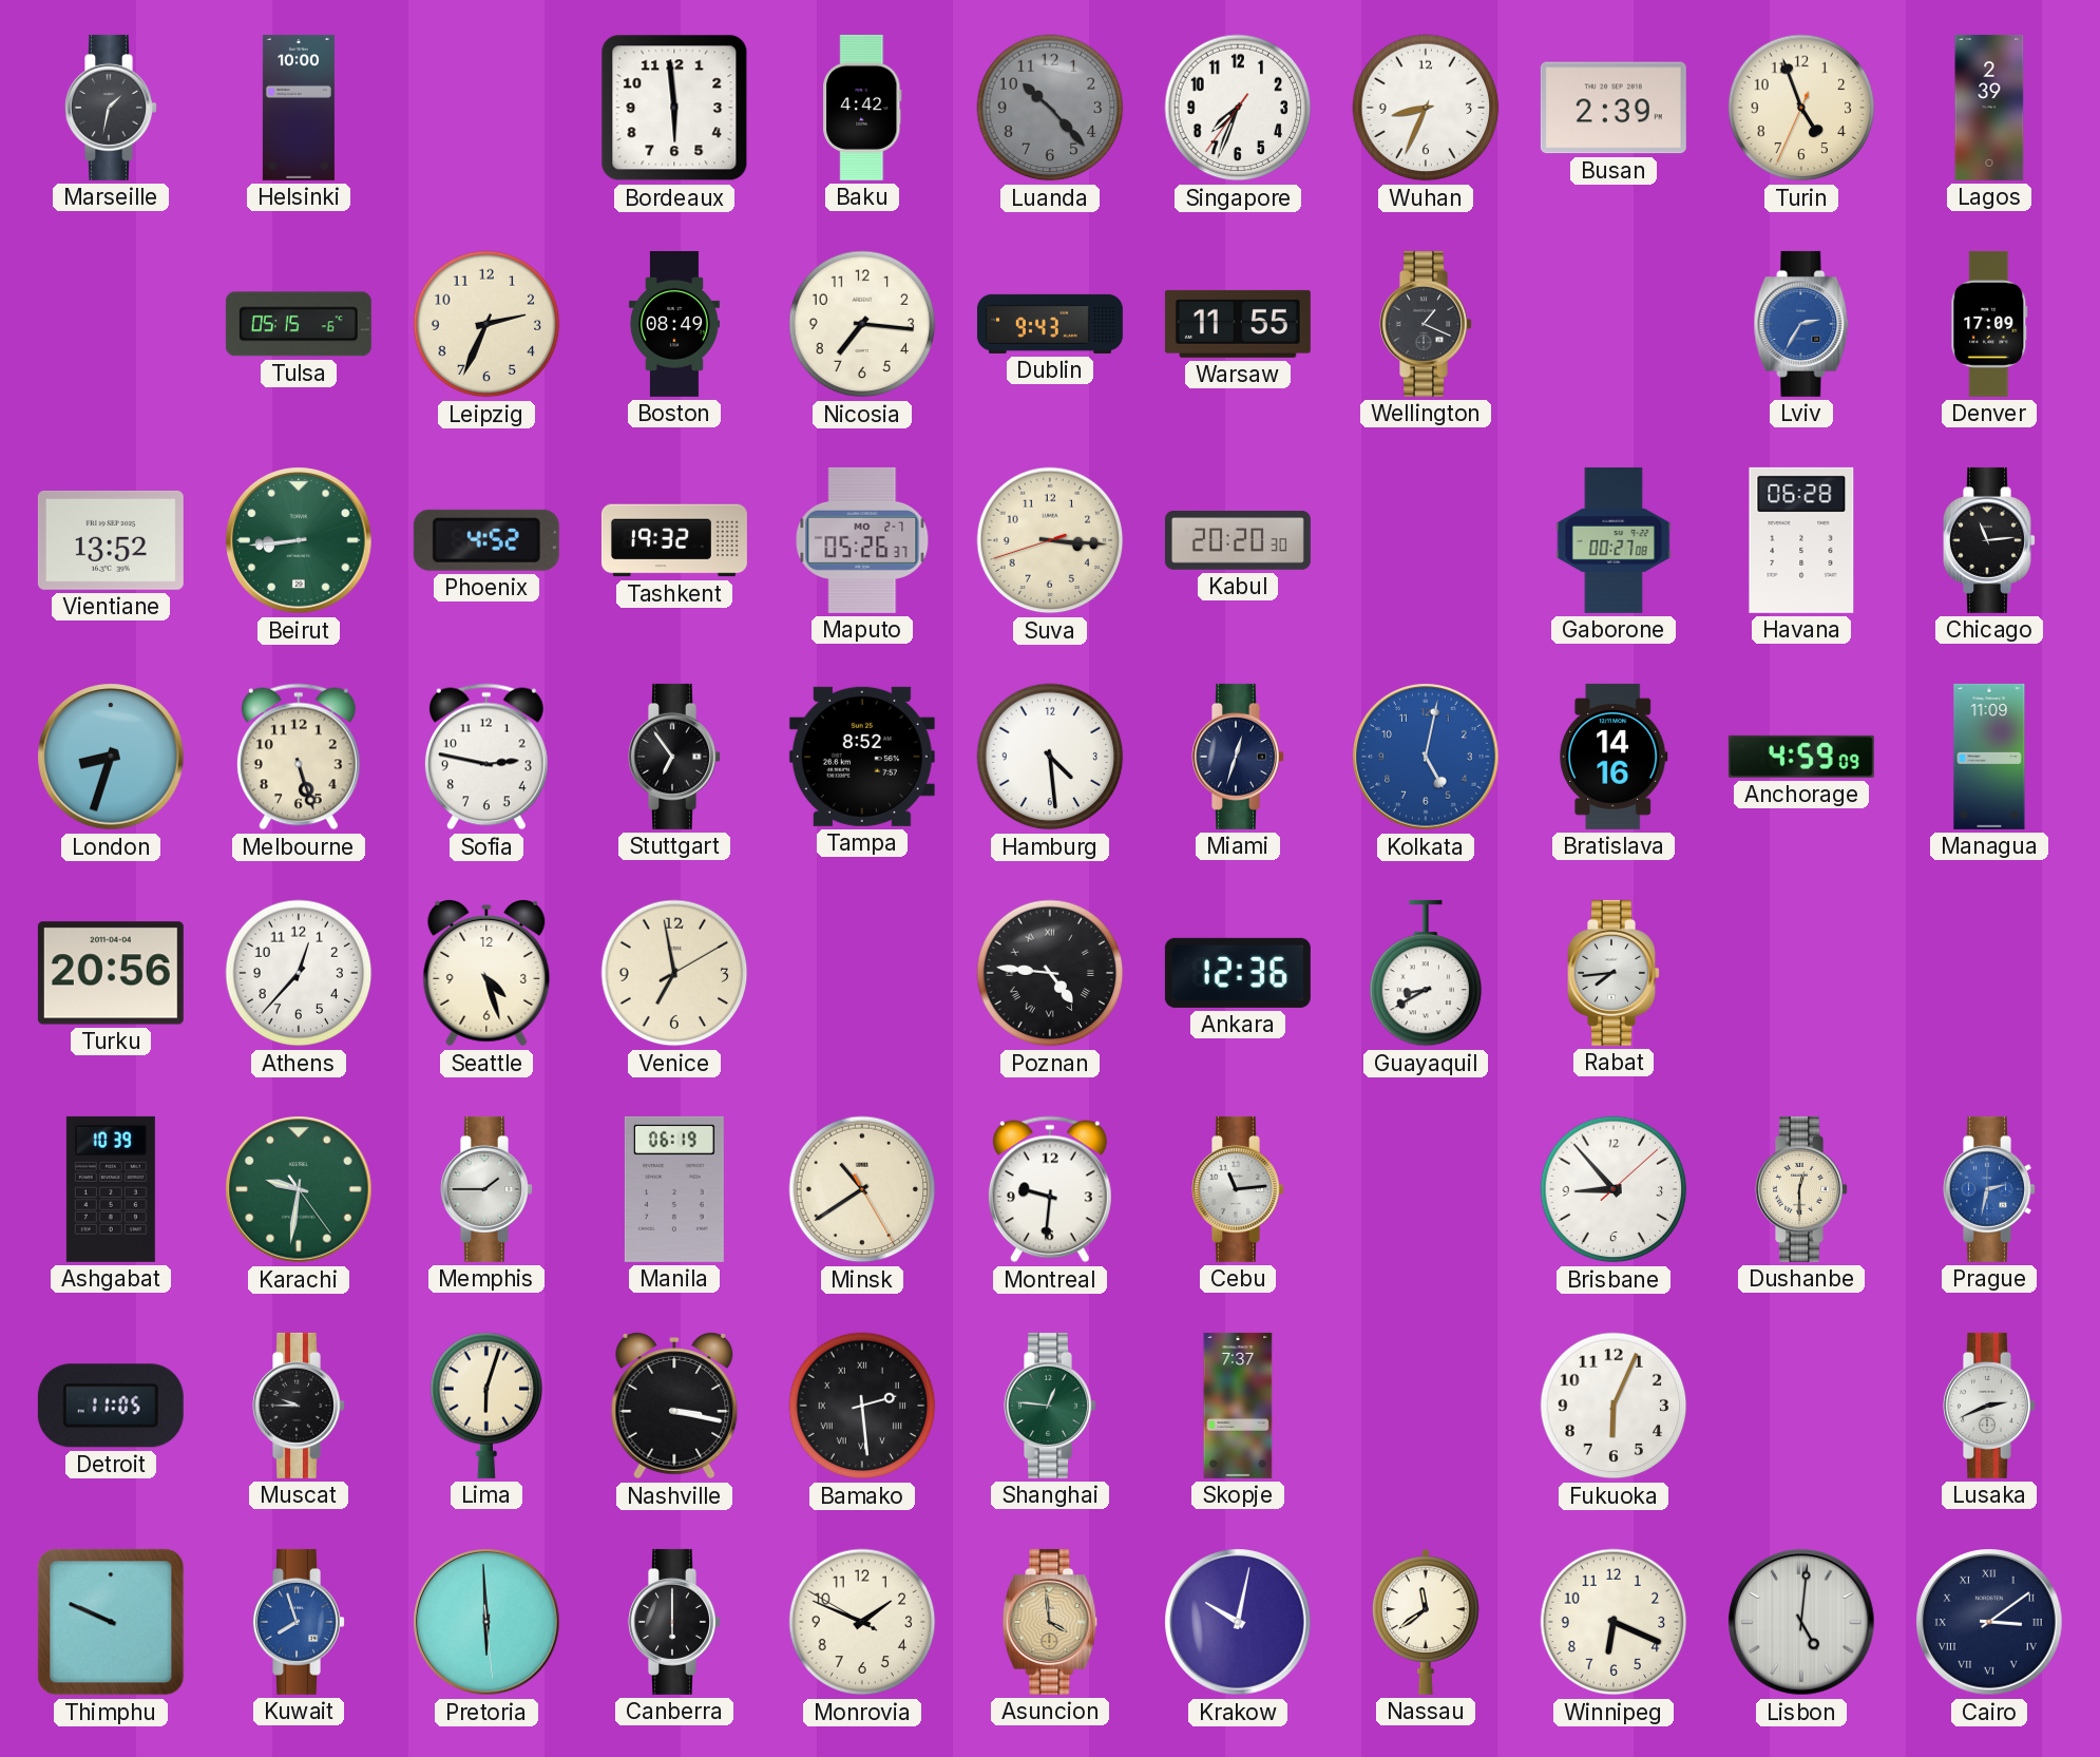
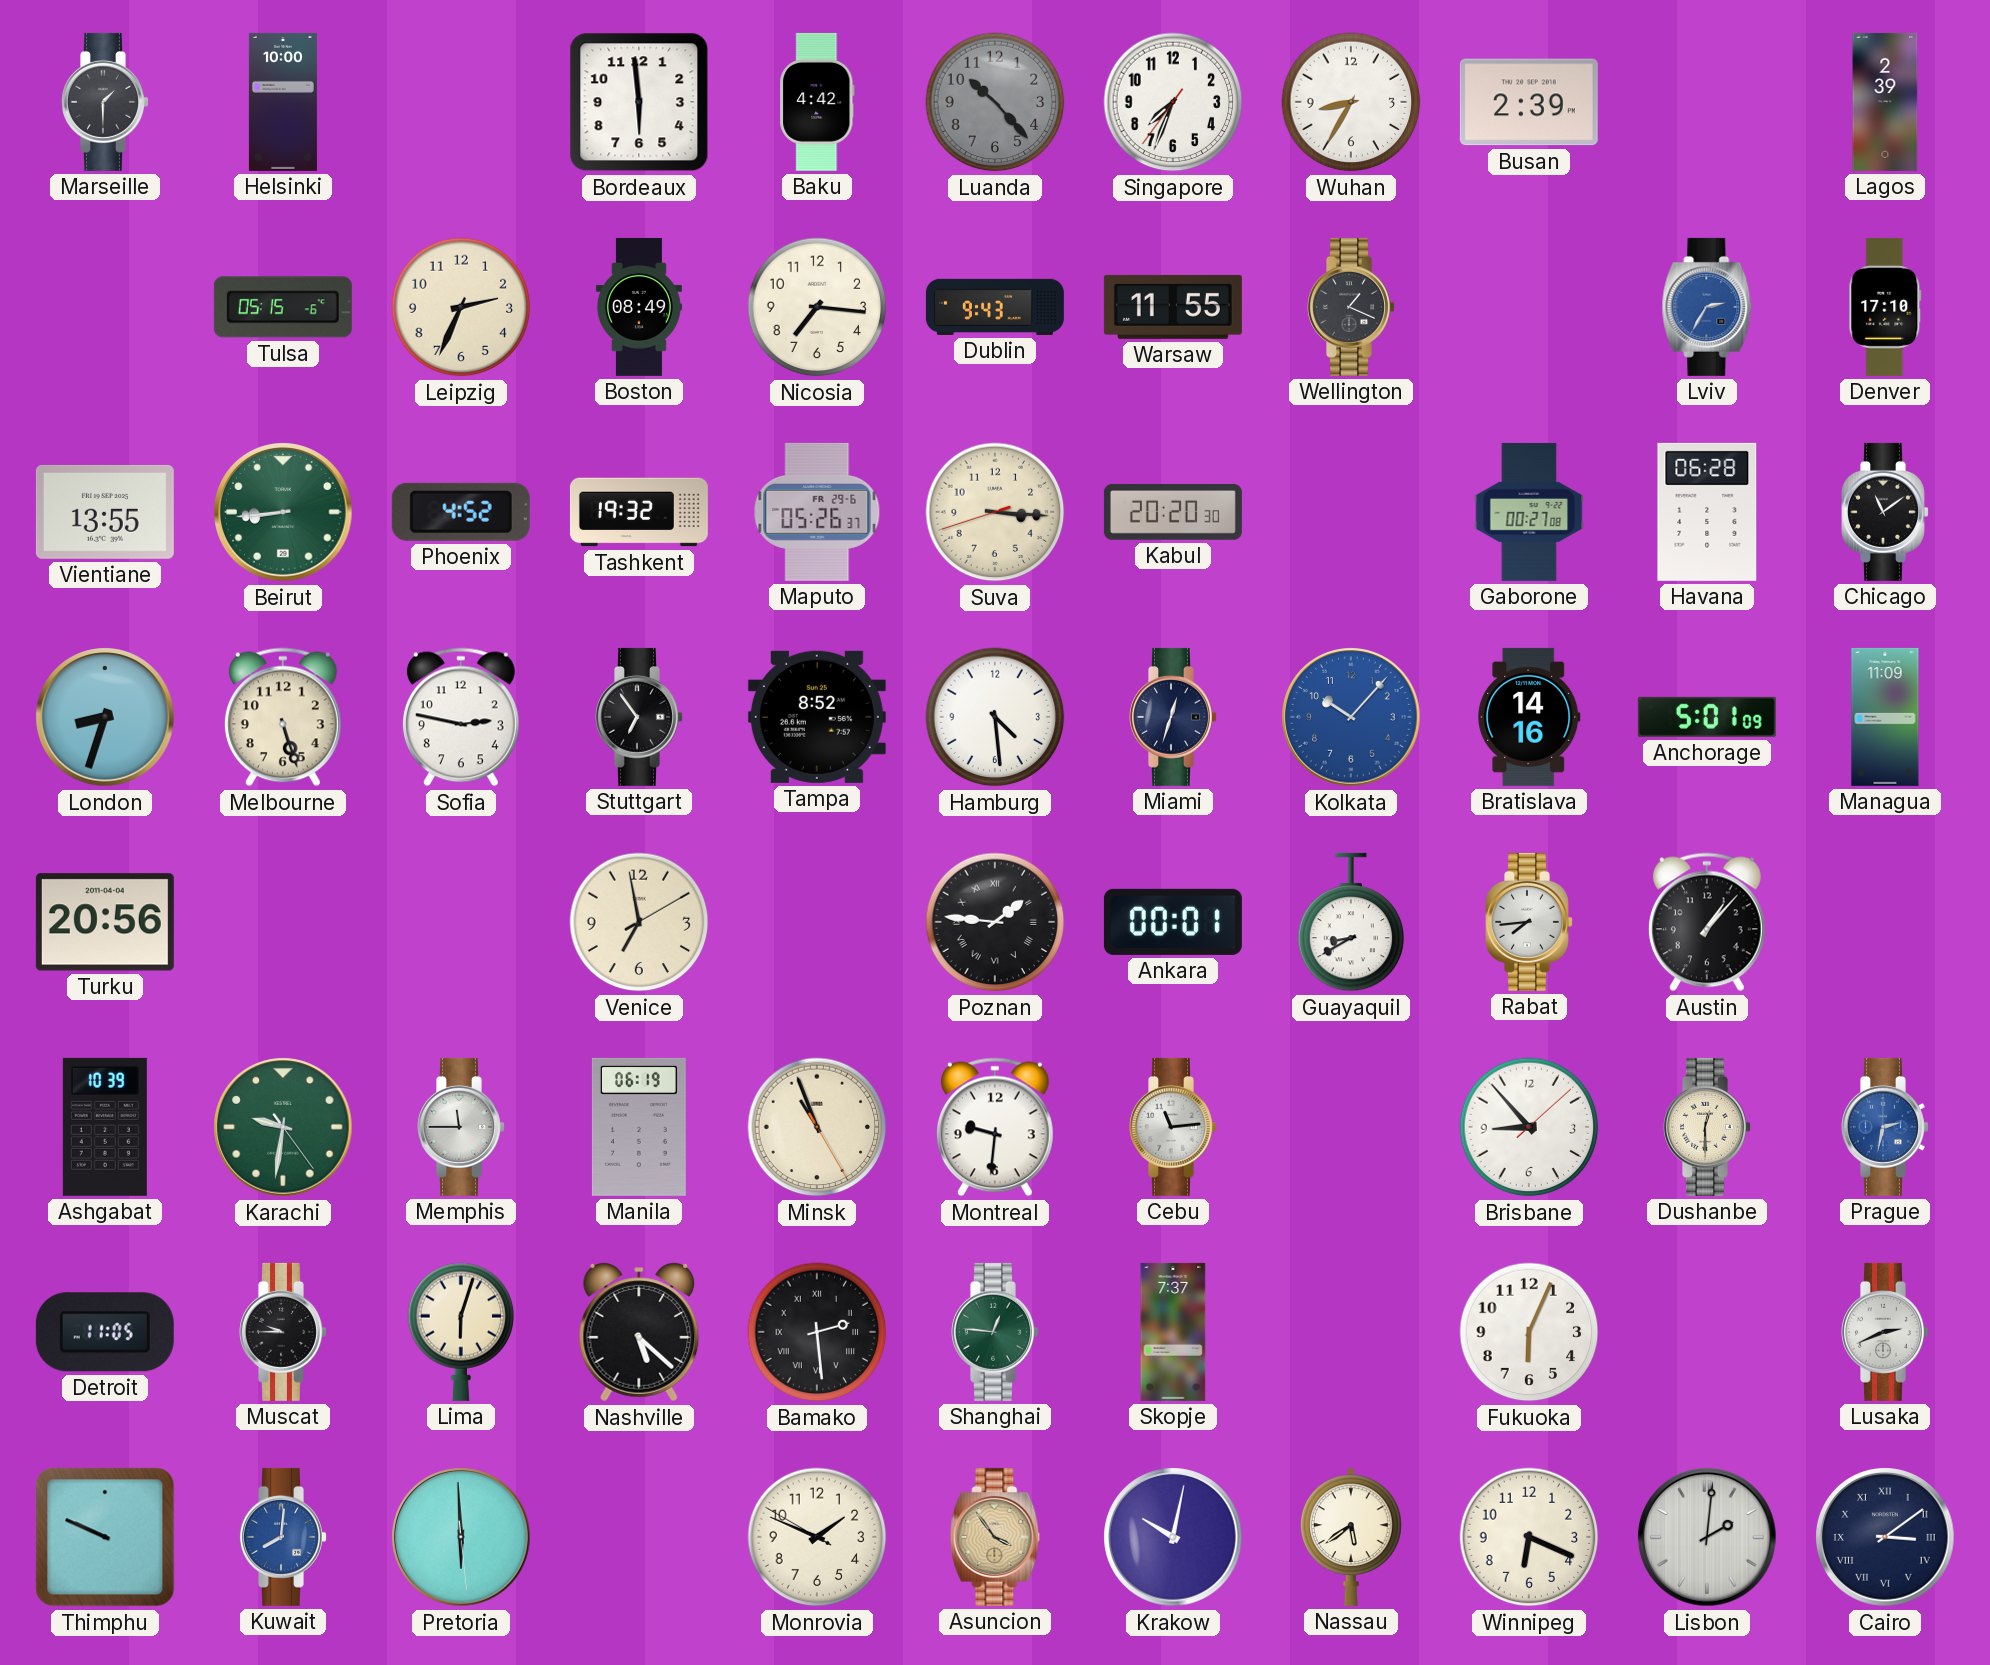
Marseille: 1:32 -> 1:30 (106, 102)
Wuhan: 8:34 -> 8:35 (1351, 102)
Turin: 4:56 -> none (1801, 108)
Denver: 17:09 -> 17:10 (1885, 307)
Vientiane: 13:52 -> 13:55 (105, 512)
Maputo date: MO 2-7 -> FR 29-6 (817, 512)
Chicago: 11:14 -> 11:09 (1886, 512)
Kolkata: 5:02 -> 10:07 (1351, 717)
Anchorage: 4:59 -> 5:01 (1707, 717)
Athens: 12:37 -> none (299, 973)
Seattle: 4:27 -> none (486, 974)
Poznan: 4:46 -> 1:46 (995, 922)
Ankara: 12:36 -> 00:01 (1173, 922)
Austin: none -> 1:07 (1707, 922)
Memphis: 1:45 -> 11:45 (462, 1127)
Minsk: 10:39 -> 10:56 (817, 1127)
Nashville: 3:17 -> 5:22 (639, 1333)
Kuwait: 7:57 -> 8:01 (284, 1537)
Canberra: 6:00 -> none (675, 1622)
Asuncion: 3:59 -> 3:54 (995, 1537)
Nassau: 11:39 -> 5:39 (1351, 1537)
Lisbon: 5:01 -> 2:01 (1707, 1537)
